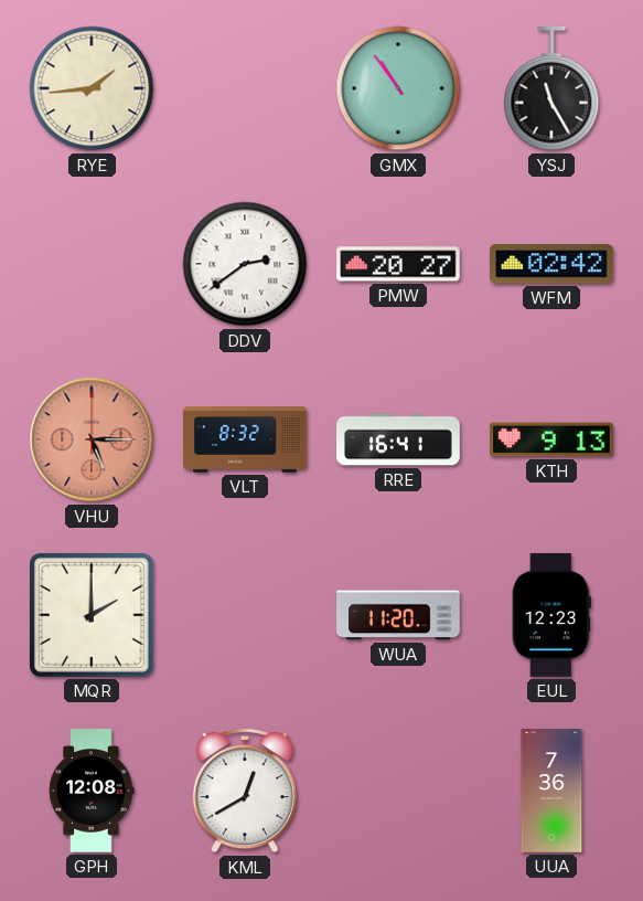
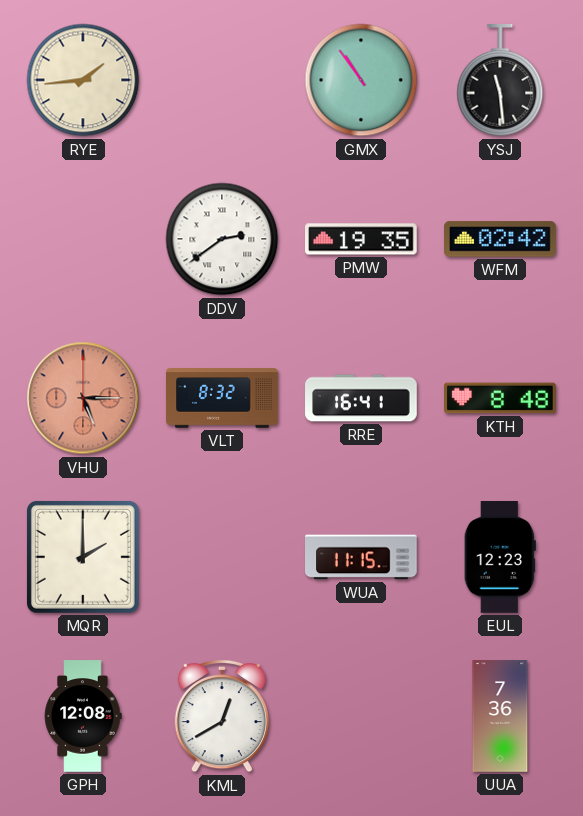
YSJ: 11:25 -> 11:29 (500, 81)
PMW: 20:27 -> 19:35 (362, 239)
KTH: 9:13 -> 8:48 (501, 398)
WUA: 11:20 -> 11:15 (362, 557)
